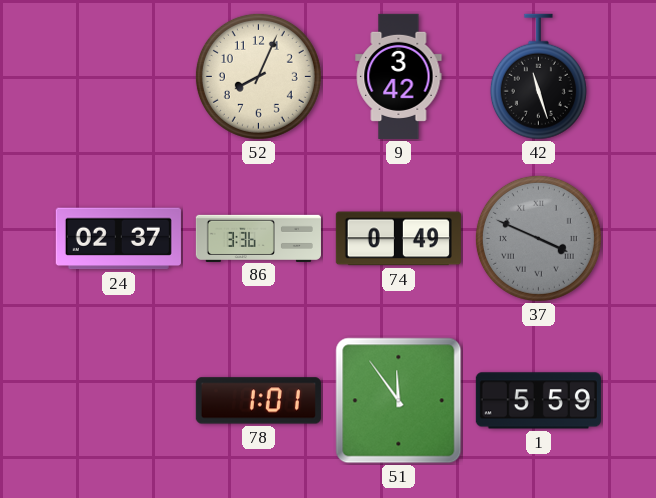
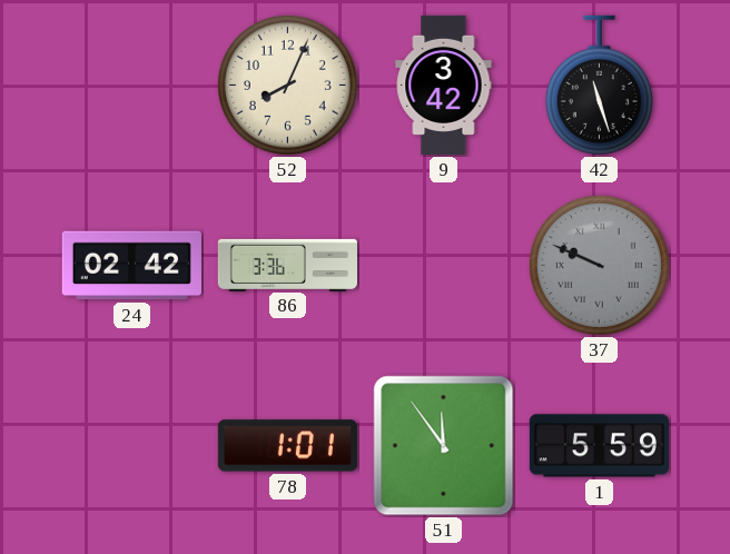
24: 02:37 -> 02:42 (131, 266)
74: 0:49 -> none (398, 239)
37: 3:49 -> 9:49 (599, 265)
